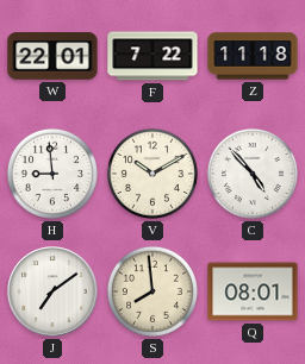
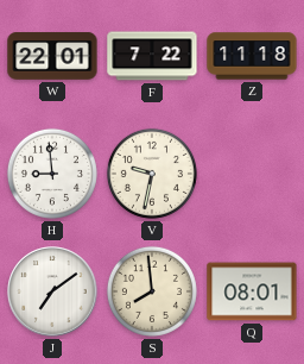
V: 10:10 -> 9:32 (152, 174)
C: 4:53 -> none (253, 174)
